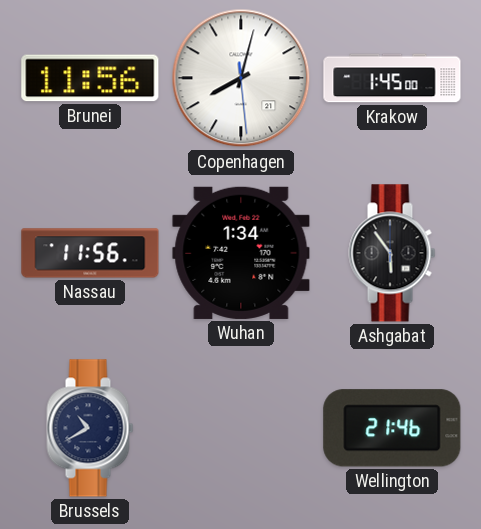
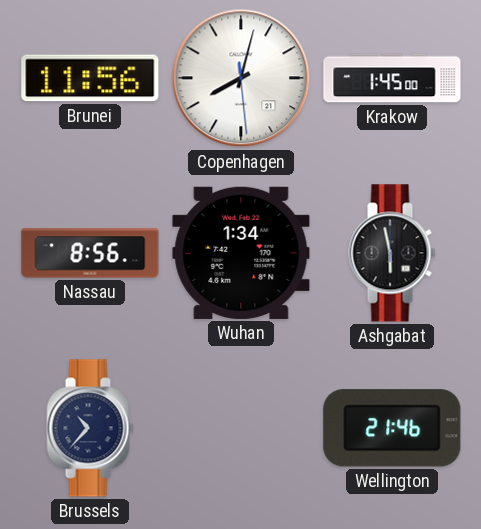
Nassau: 11:56 -> 8:56 (90, 253)
Ashgabat: 5:54 -> 5:58 (392, 253)
Brussels: 10:40 -> 10:37 (90, 428)
